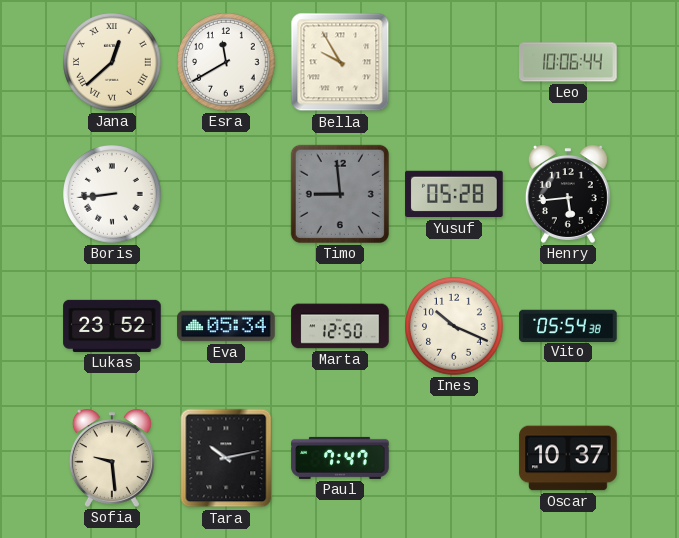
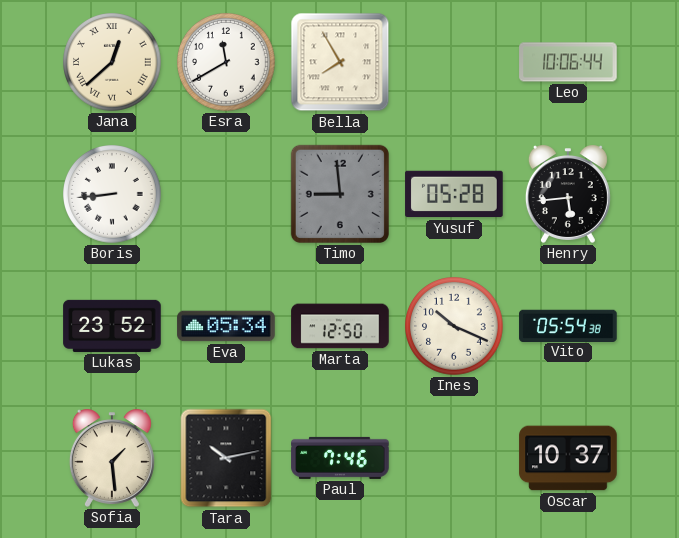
Bella: 9:55 -> 7:55 (340, 62)
Sofia: 9:29 -> 1:29 (112, 458)
Paul: 7:47 -> 7:46 (340, 458)
